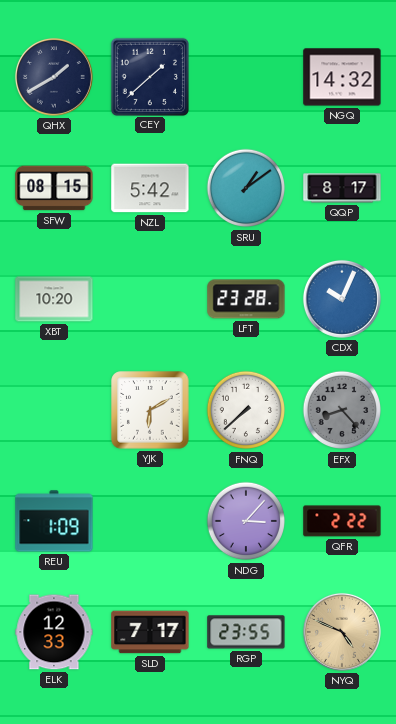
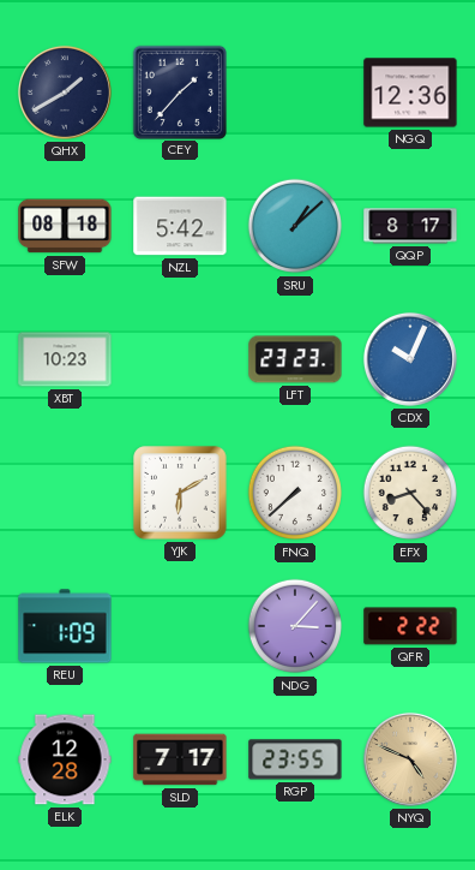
CEY: 1:38 -> 1:37 (179, 91)
NGQ: 14:32 -> 12:36 (410, 93)
SFW: 08:15 -> 08:18 (65, 226)
SRU: 1:09 -> 1:08 (295, 226)
XBT: 10:20 -> 10:23 (65, 359)
LFT: 23:28 -> 23:23 (295, 359)
EFX dial: grey -> cream (410, 493)
ELK: 12:33 -> 12:28 (65, 759)
